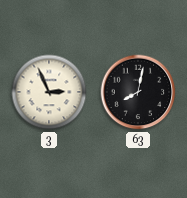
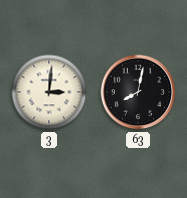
3: 2:56 -> 3:01 (49, 92)
